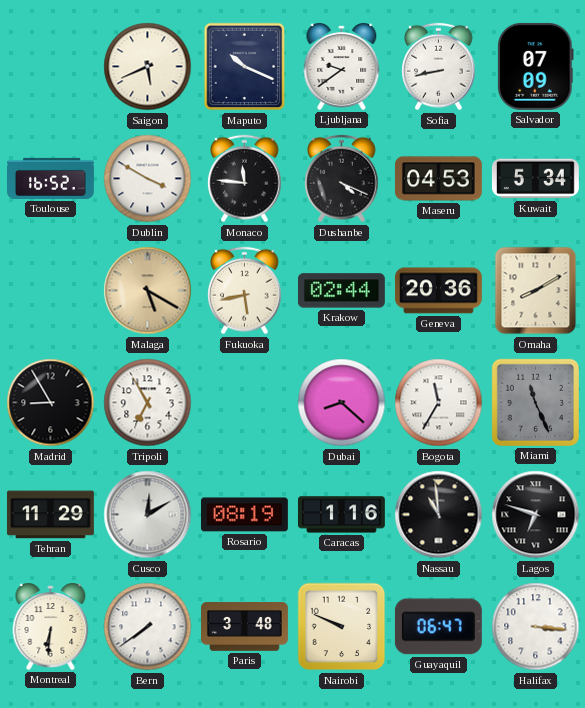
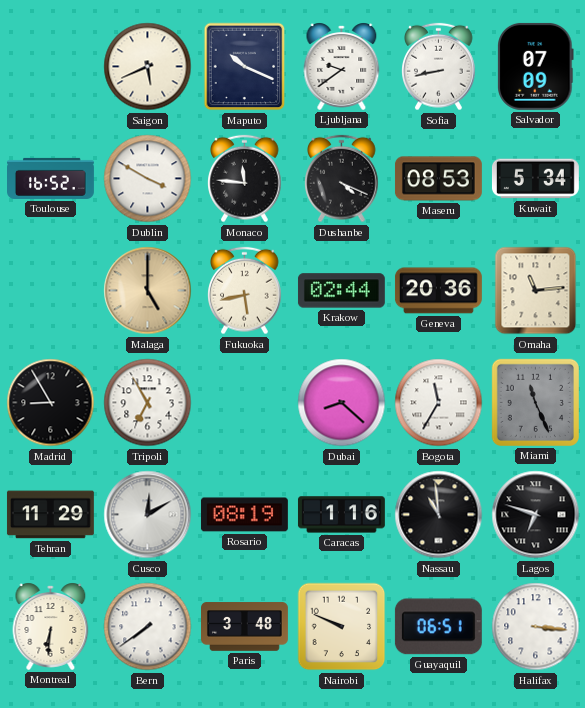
Maseru: 04:53 -> 08:53 (438, 179)
Malaga: 5:20 -> 5:00 (148, 291)
Omaha: 8:10 -> 11:14 (536, 291)
Guayaquil: 06:47 -> 06:51 (438, 627)
